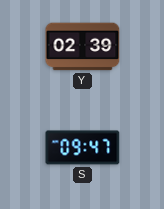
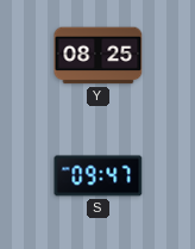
Y: 02:39 -> 08:25 (99, 56)
